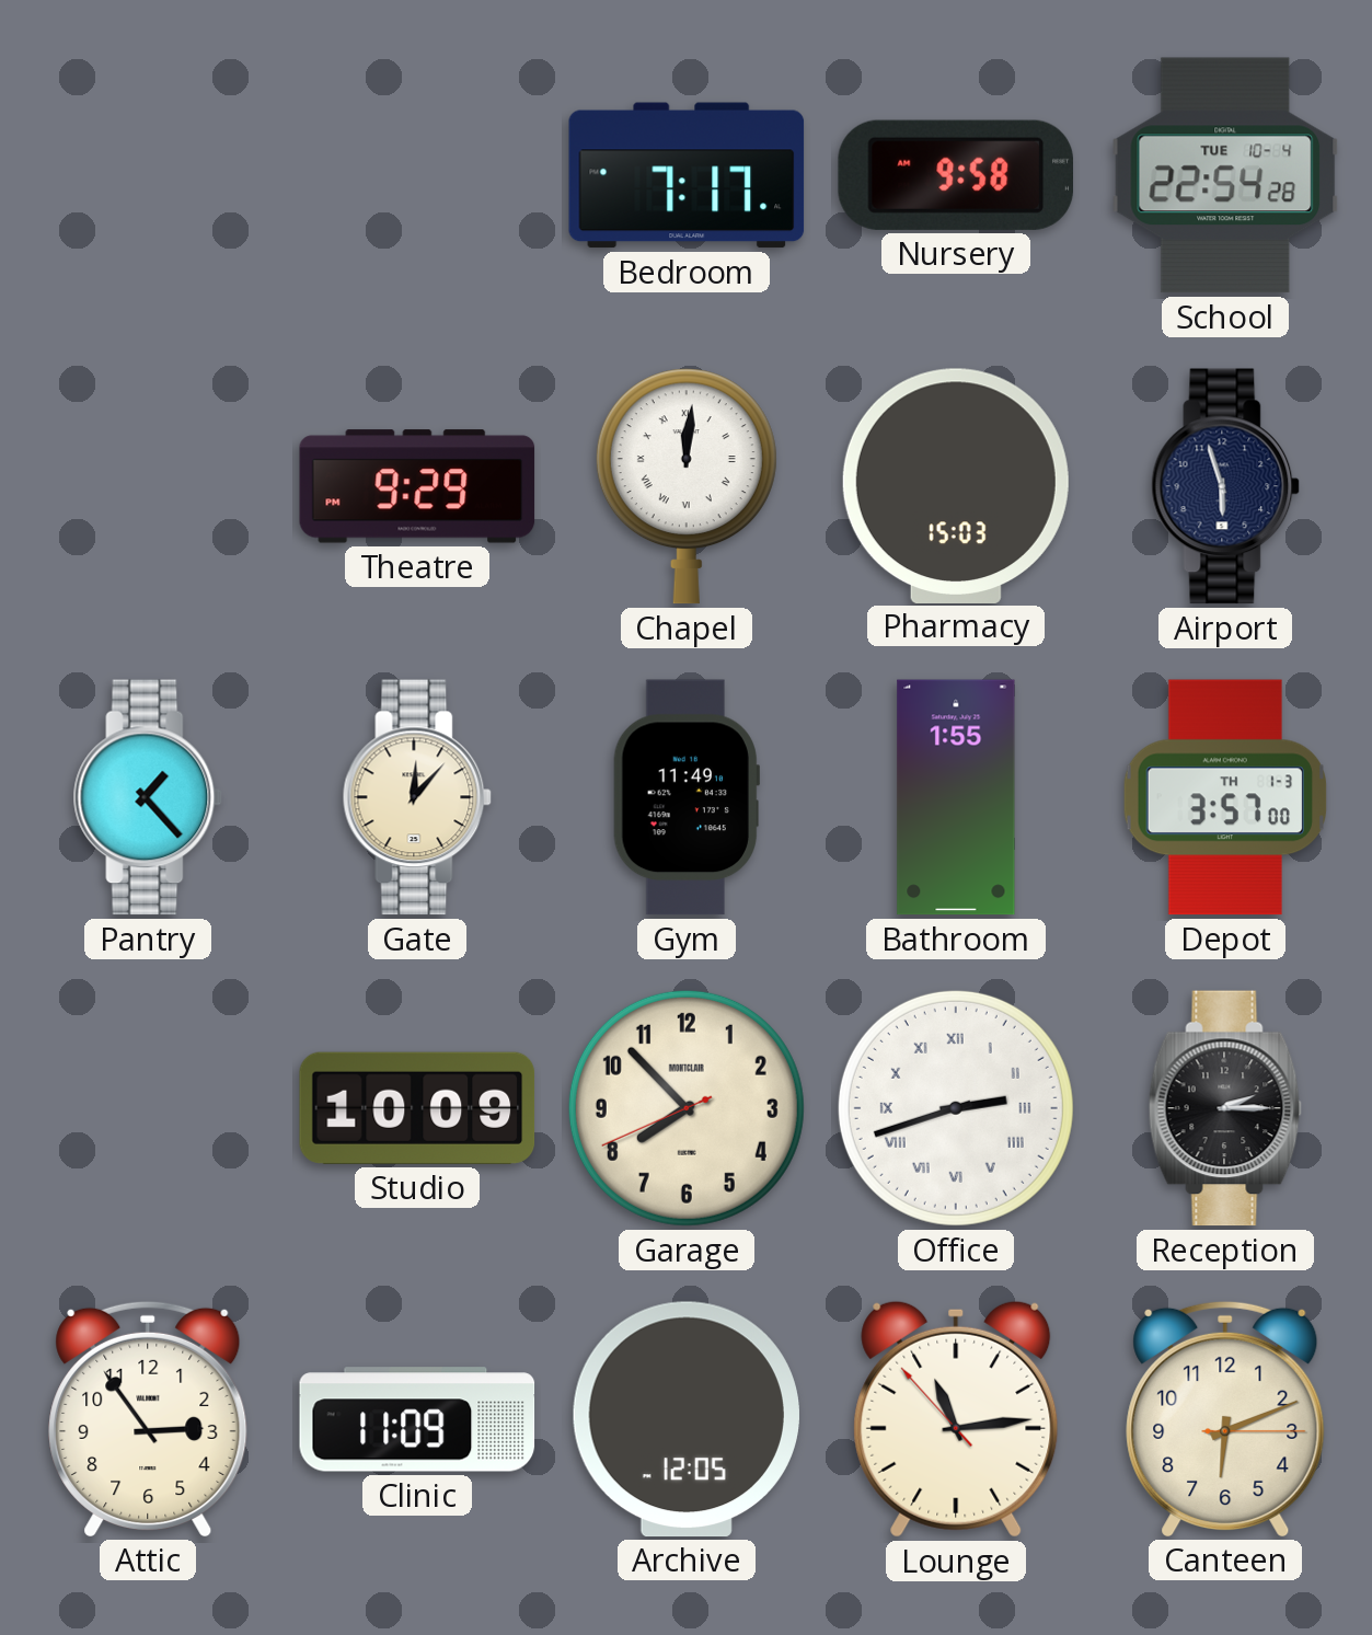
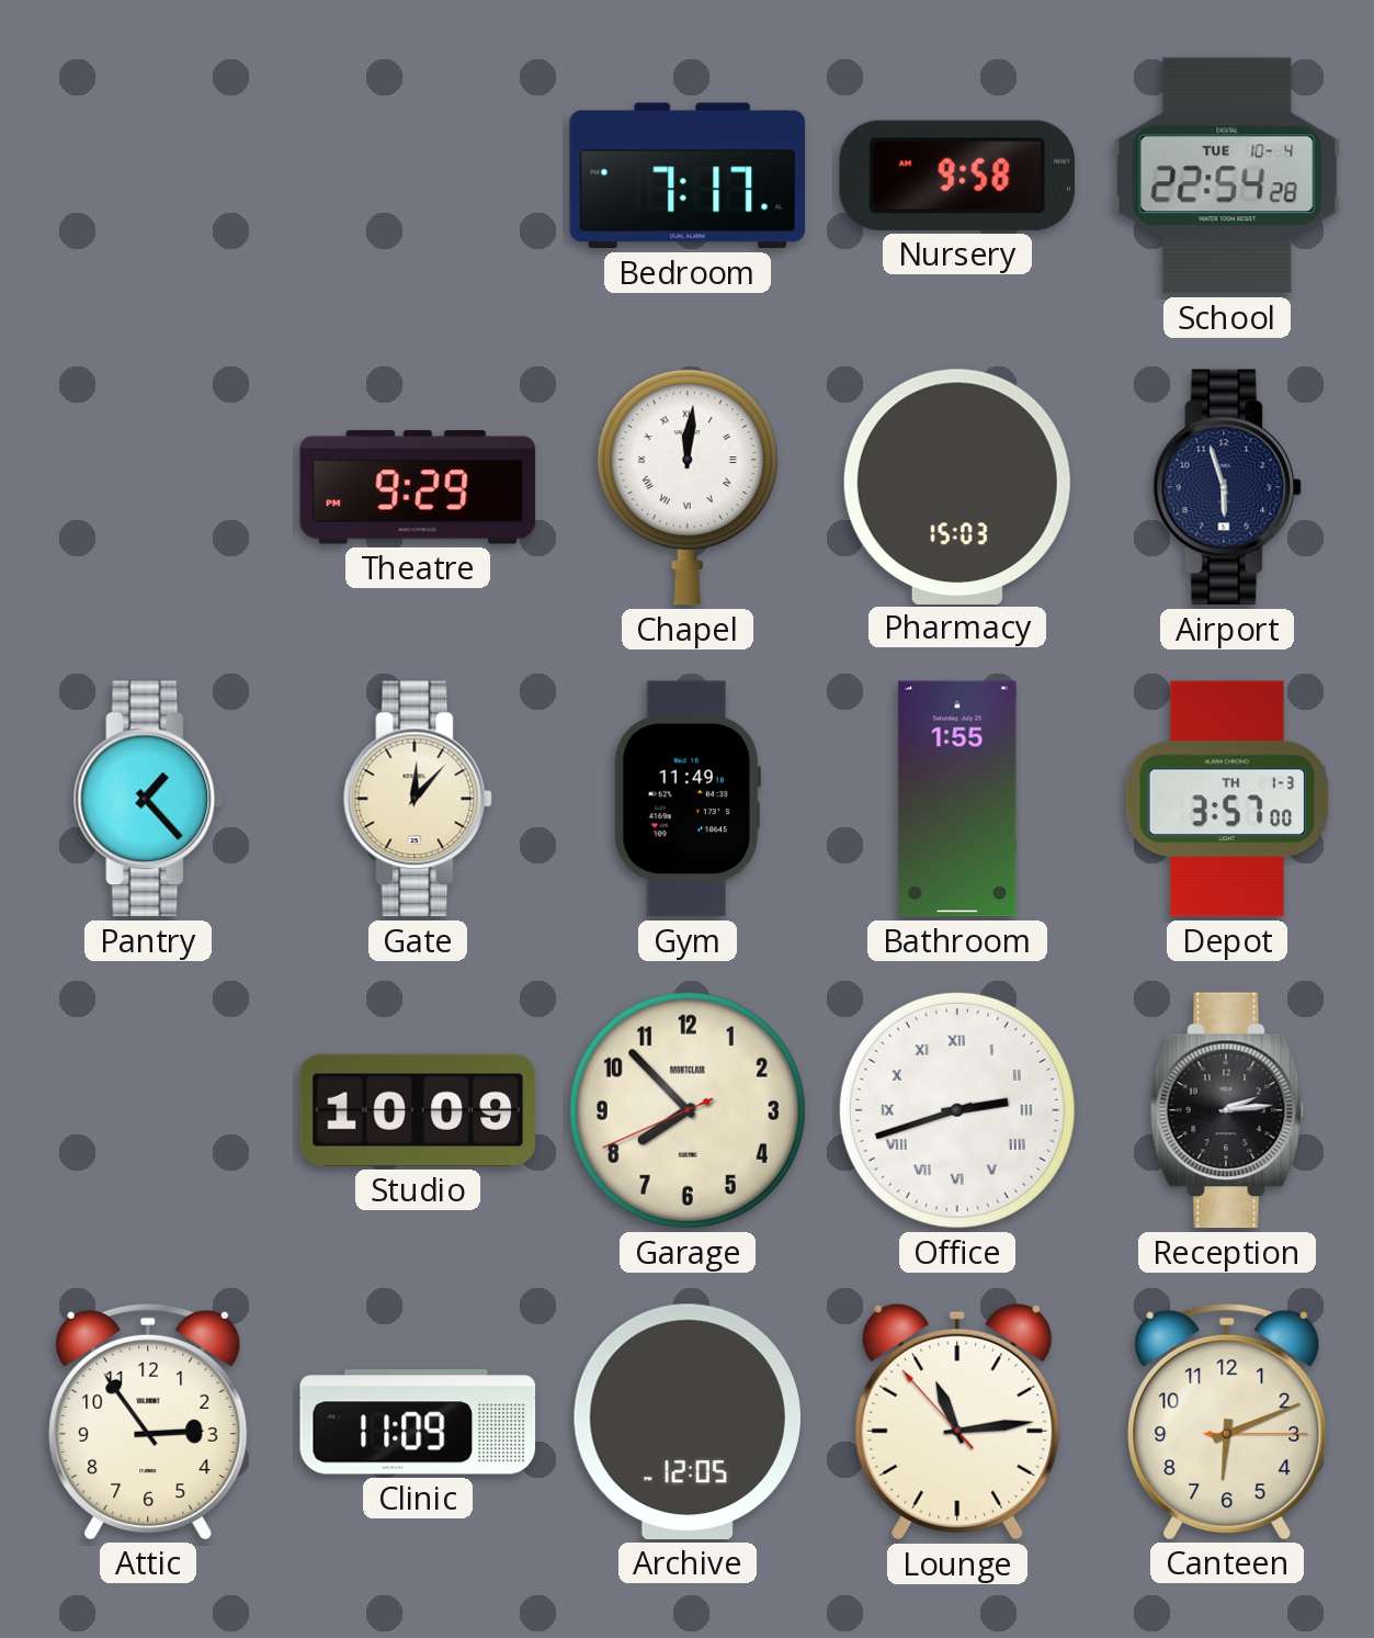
Reception: 2:15 -> 2:14 (1227, 1110)
